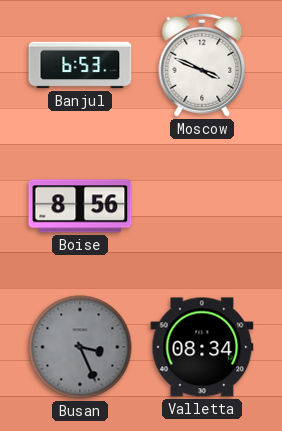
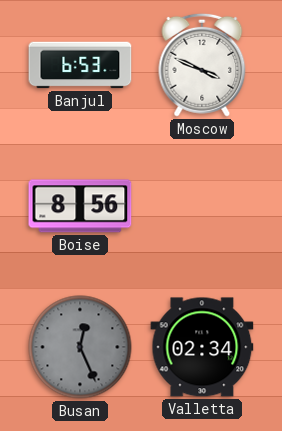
Busan: 3:26 -> 12:26 (80, 347)
Valletta: 08:34 -> 02:34 (202, 347)
